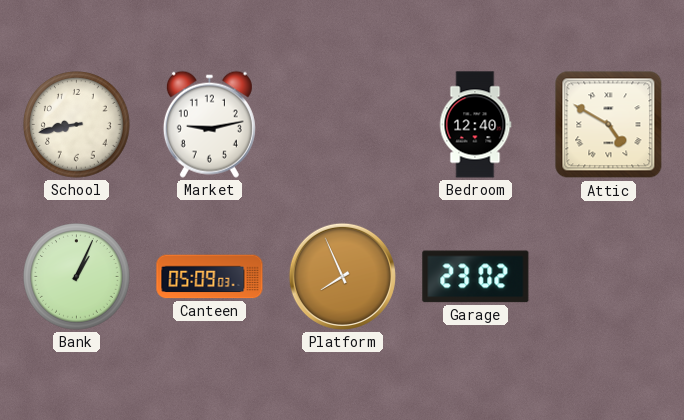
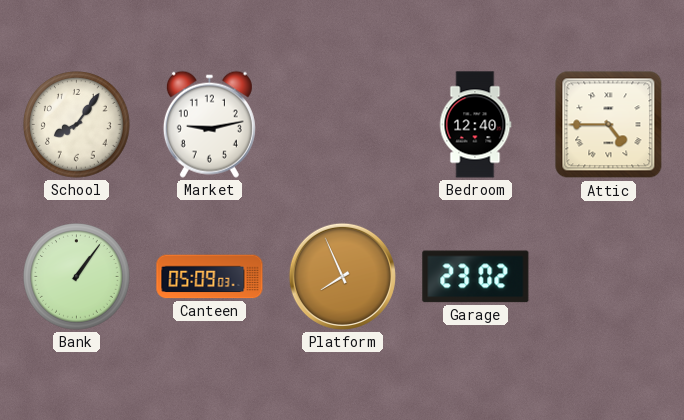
School: 8:43 -> 8:06 (77, 125)
Attic: 4:50 -> 4:45 (609, 125)
Bank: 1:04 -> 1:06 (77, 277)
